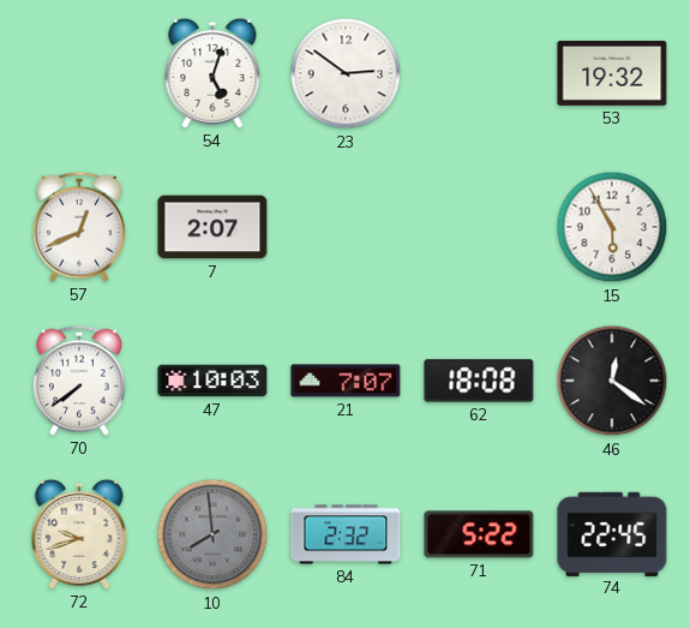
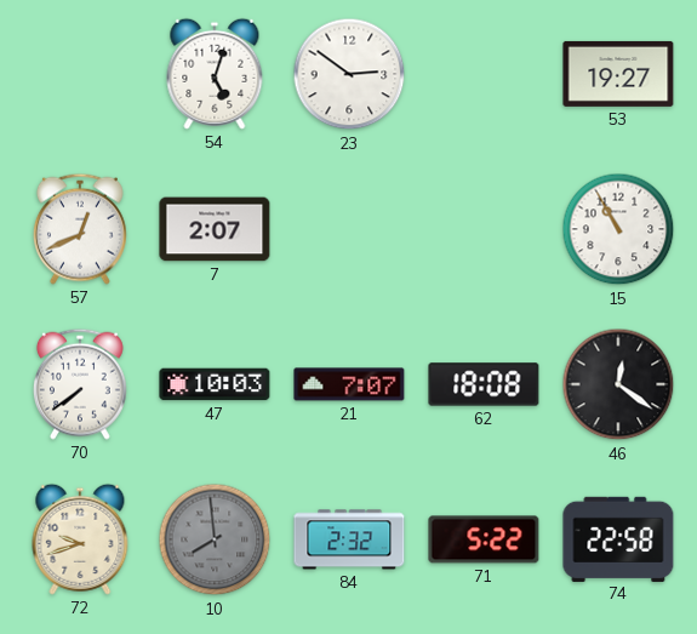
53: 19:32 -> 19:27 (618, 74)
15: 5:55 -> 10:55 (618, 229)
74: 22:45 -> 22:58 (618, 538)
